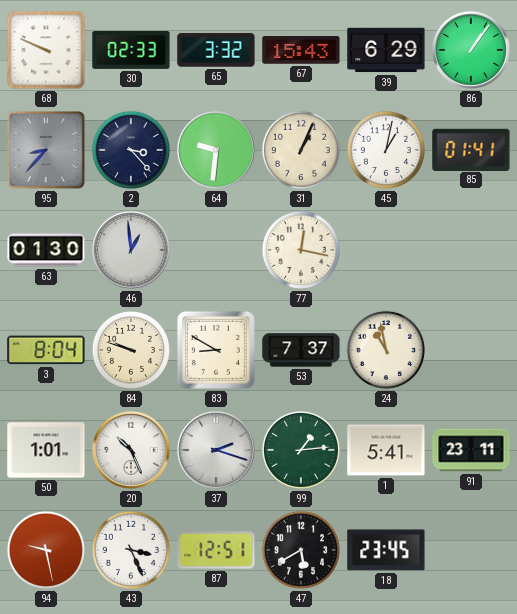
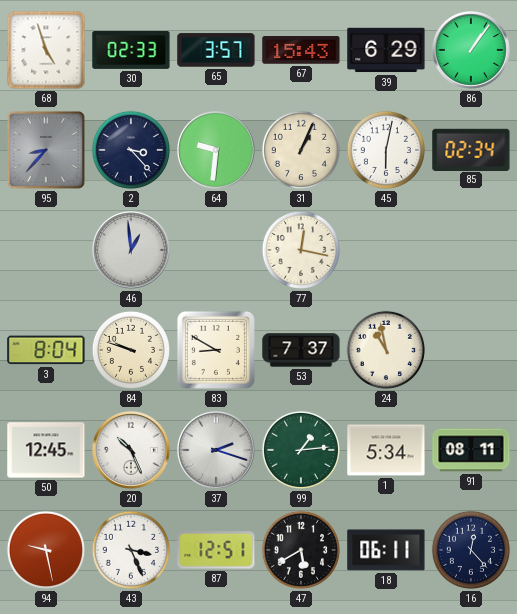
68: 9:49 -> 4:57 (46, 50)
65: 3:32 -> 3:57 (216, 50)
45: 1:02 -> 6:02 (386, 150)
85: 01:41 -> 02:34 (471, 149)
63: 01:30 -> none (46, 250)
50: 1:01 -> 12:45 (46, 450)
1: 5:41 -> 5:34 (386, 450)
91: 23:11 -> 08:11 (471, 450)
18: 23:45 -> 06:11 (386, 550)
16: none -> 12:23 (471, 550)
